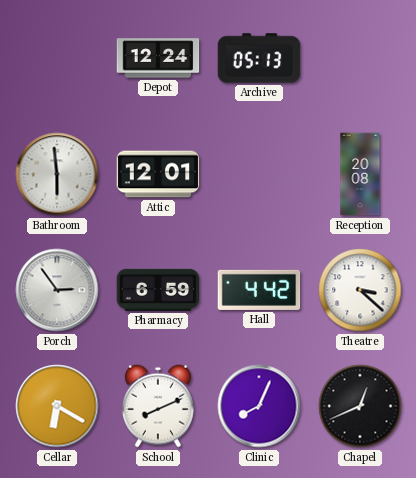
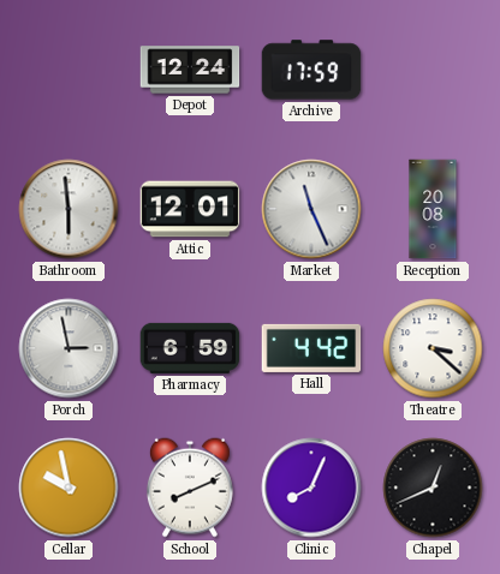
Archive: 05:13 -> 17:59 (311, 70)
Market: none -> 11:26 (311, 209)
Porch: 2:54 -> 2:58 (69, 348)
Cellar: 6:20 -> 9:58 (69, 488)
